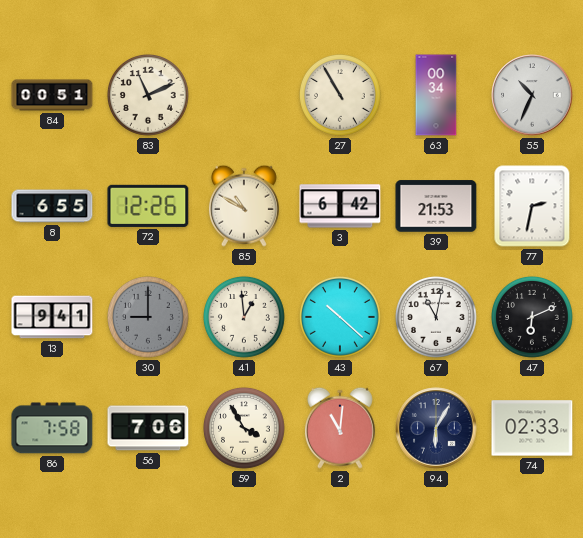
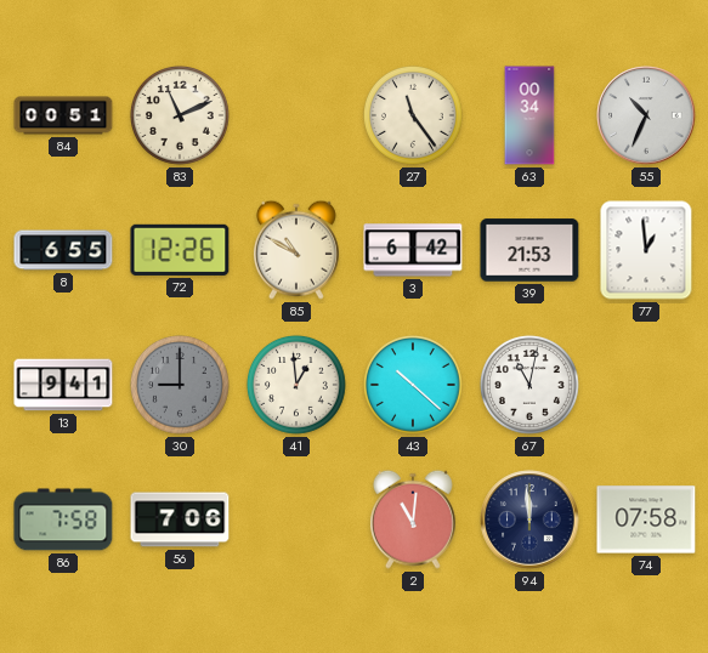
27: 10:55 -> 11:24 (413, 115)
77: 2:32 -> 12:59 (646, 250)
47: 6:11 -> none (532, 317)
59: 3:55 -> none (244, 428)
94: 6:05 -> 11:59 (529, 519)
74: 02:33 -> 07:58 (646, 519)
